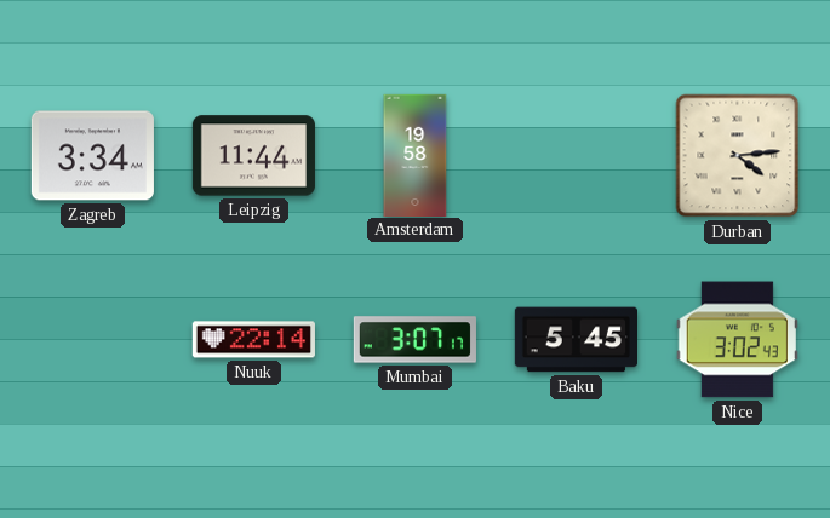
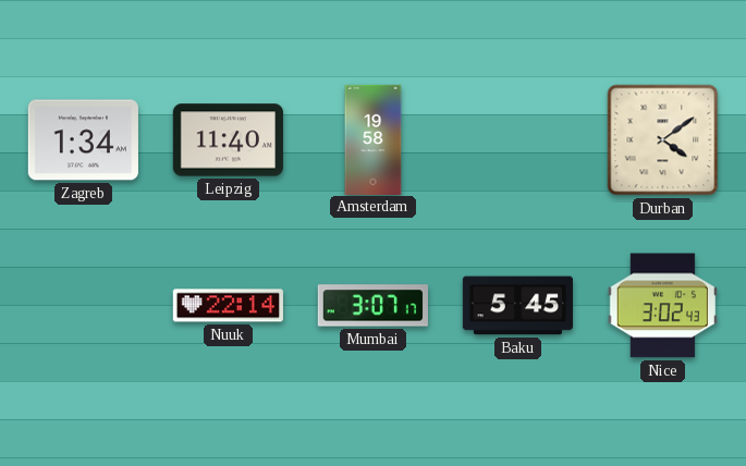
Zagreb: 3:34 -> 1:34 (83, 140)
Leipzig: 11:44 -> 11:40 (228, 140)
Durban: 4:14 -> 4:09 (663, 140)
